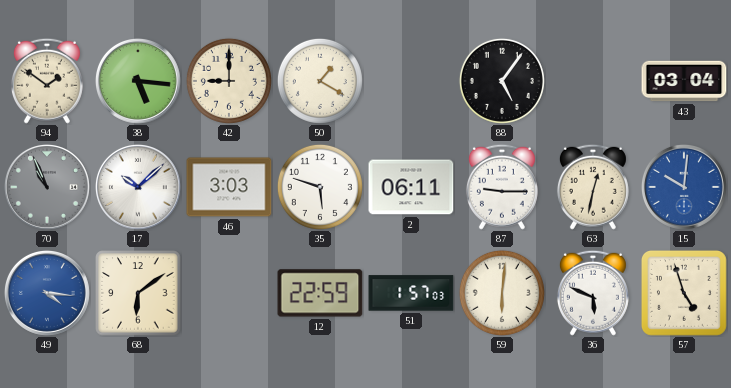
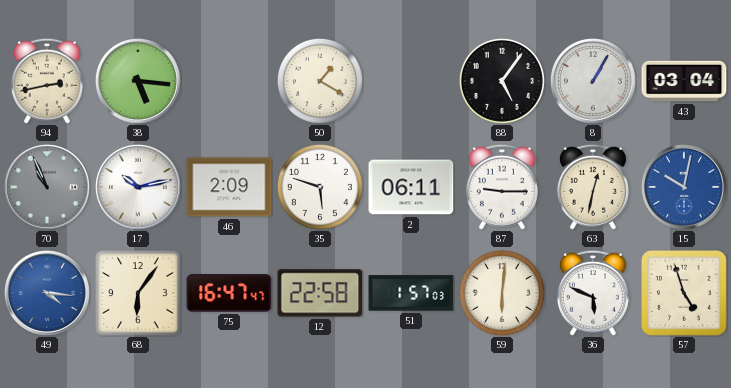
94: 1:51 -> 2:43 (47, 81)
42: 9:00 -> none (229, 81)
8: none -> 1:05 (593, 81)
17: 10:08 -> 10:13 (138, 187)
46: 3:03 -> 2:09 (229, 187)
15: 10:01 -> 10:02 (684, 187)
68: 6:09 -> 6:06 (138, 293)
75: none -> 16:47 (229, 293)
12: 22:59 -> 22:58 (320, 293)
